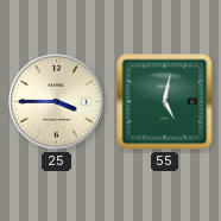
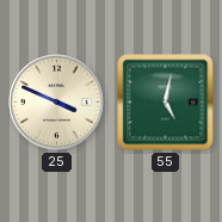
25: 3:45 -> 3:49 (57, 103)
